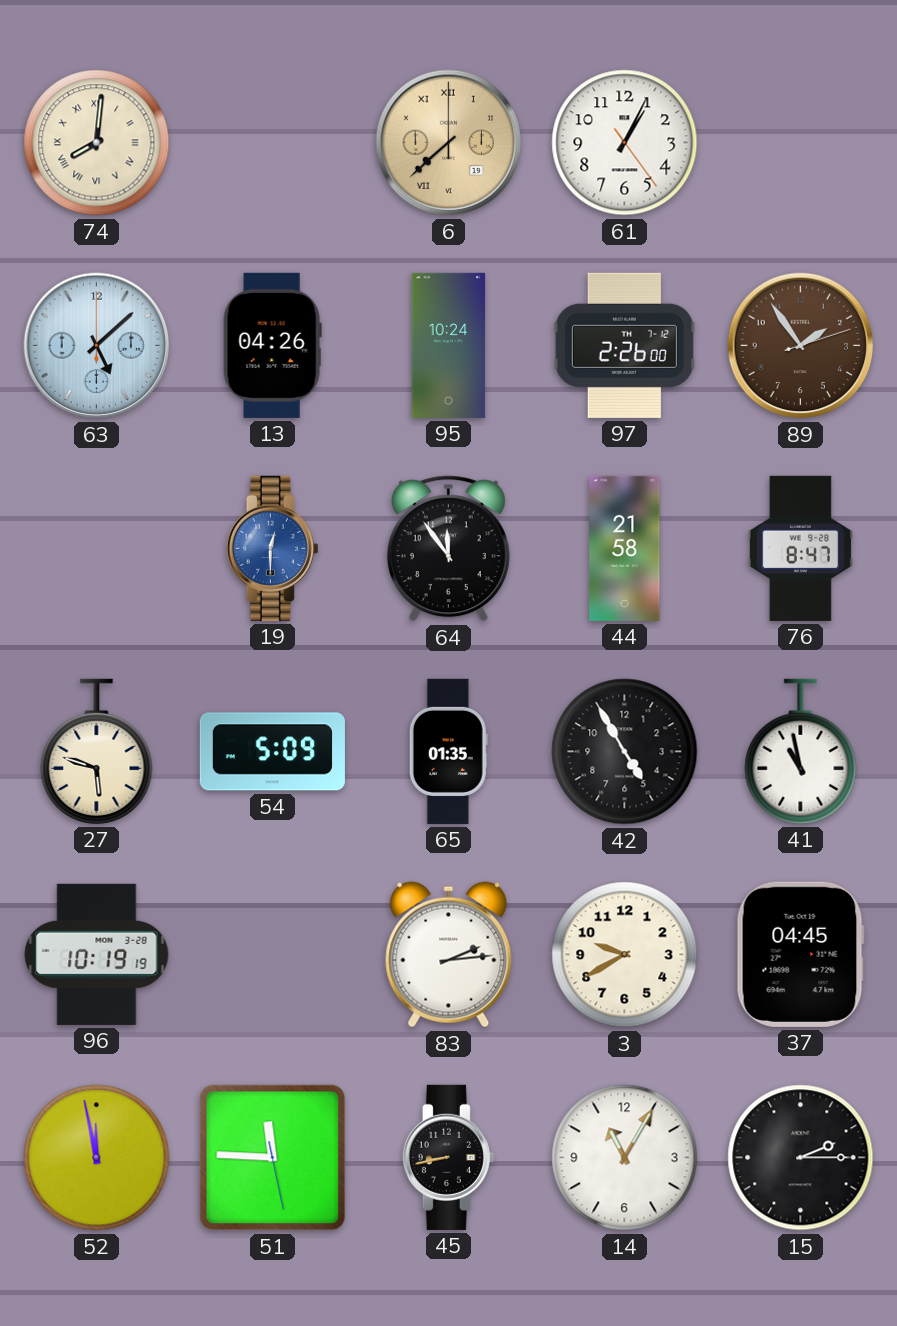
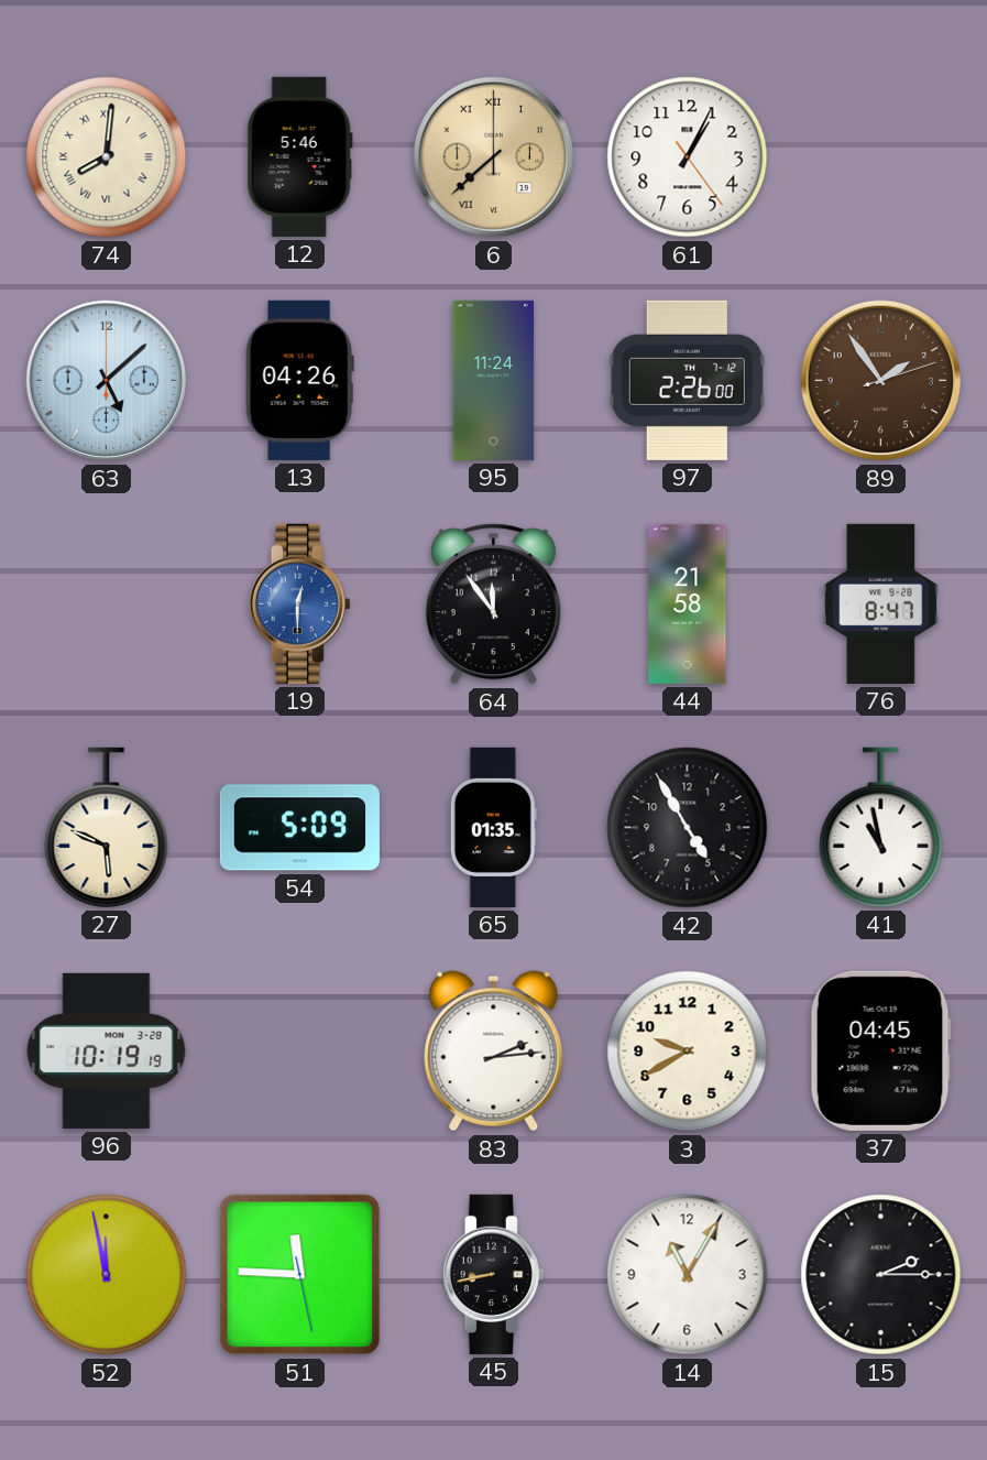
12: none -> 5:46 (299, 156)
95: 10:24 -> 11:24 (494, 380)
27: 5:48 -> 5:49 (107, 827)
